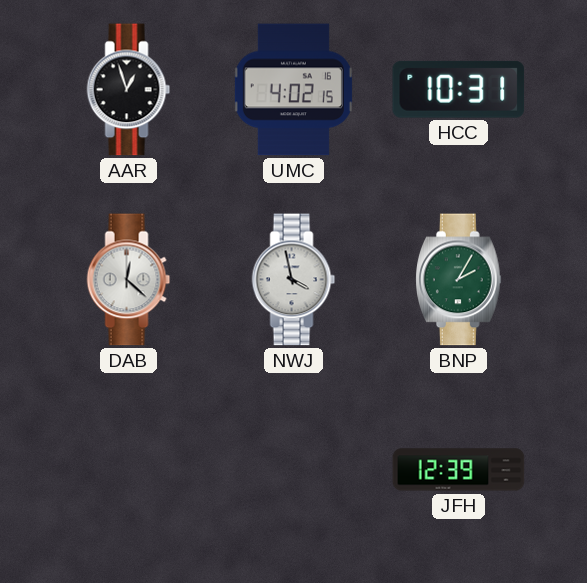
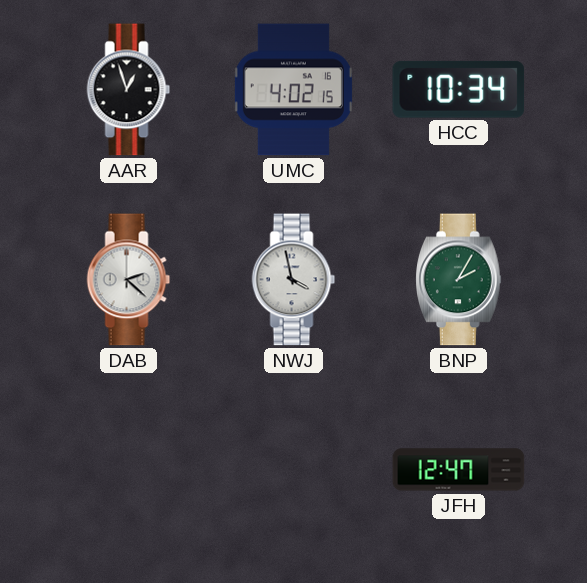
HCC: 10:31 -> 10:34 (459, 89)
DAB: 12:22 -> 2:22 (129, 280)
JFH: 12:39 -> 12:47 (459, 470)
